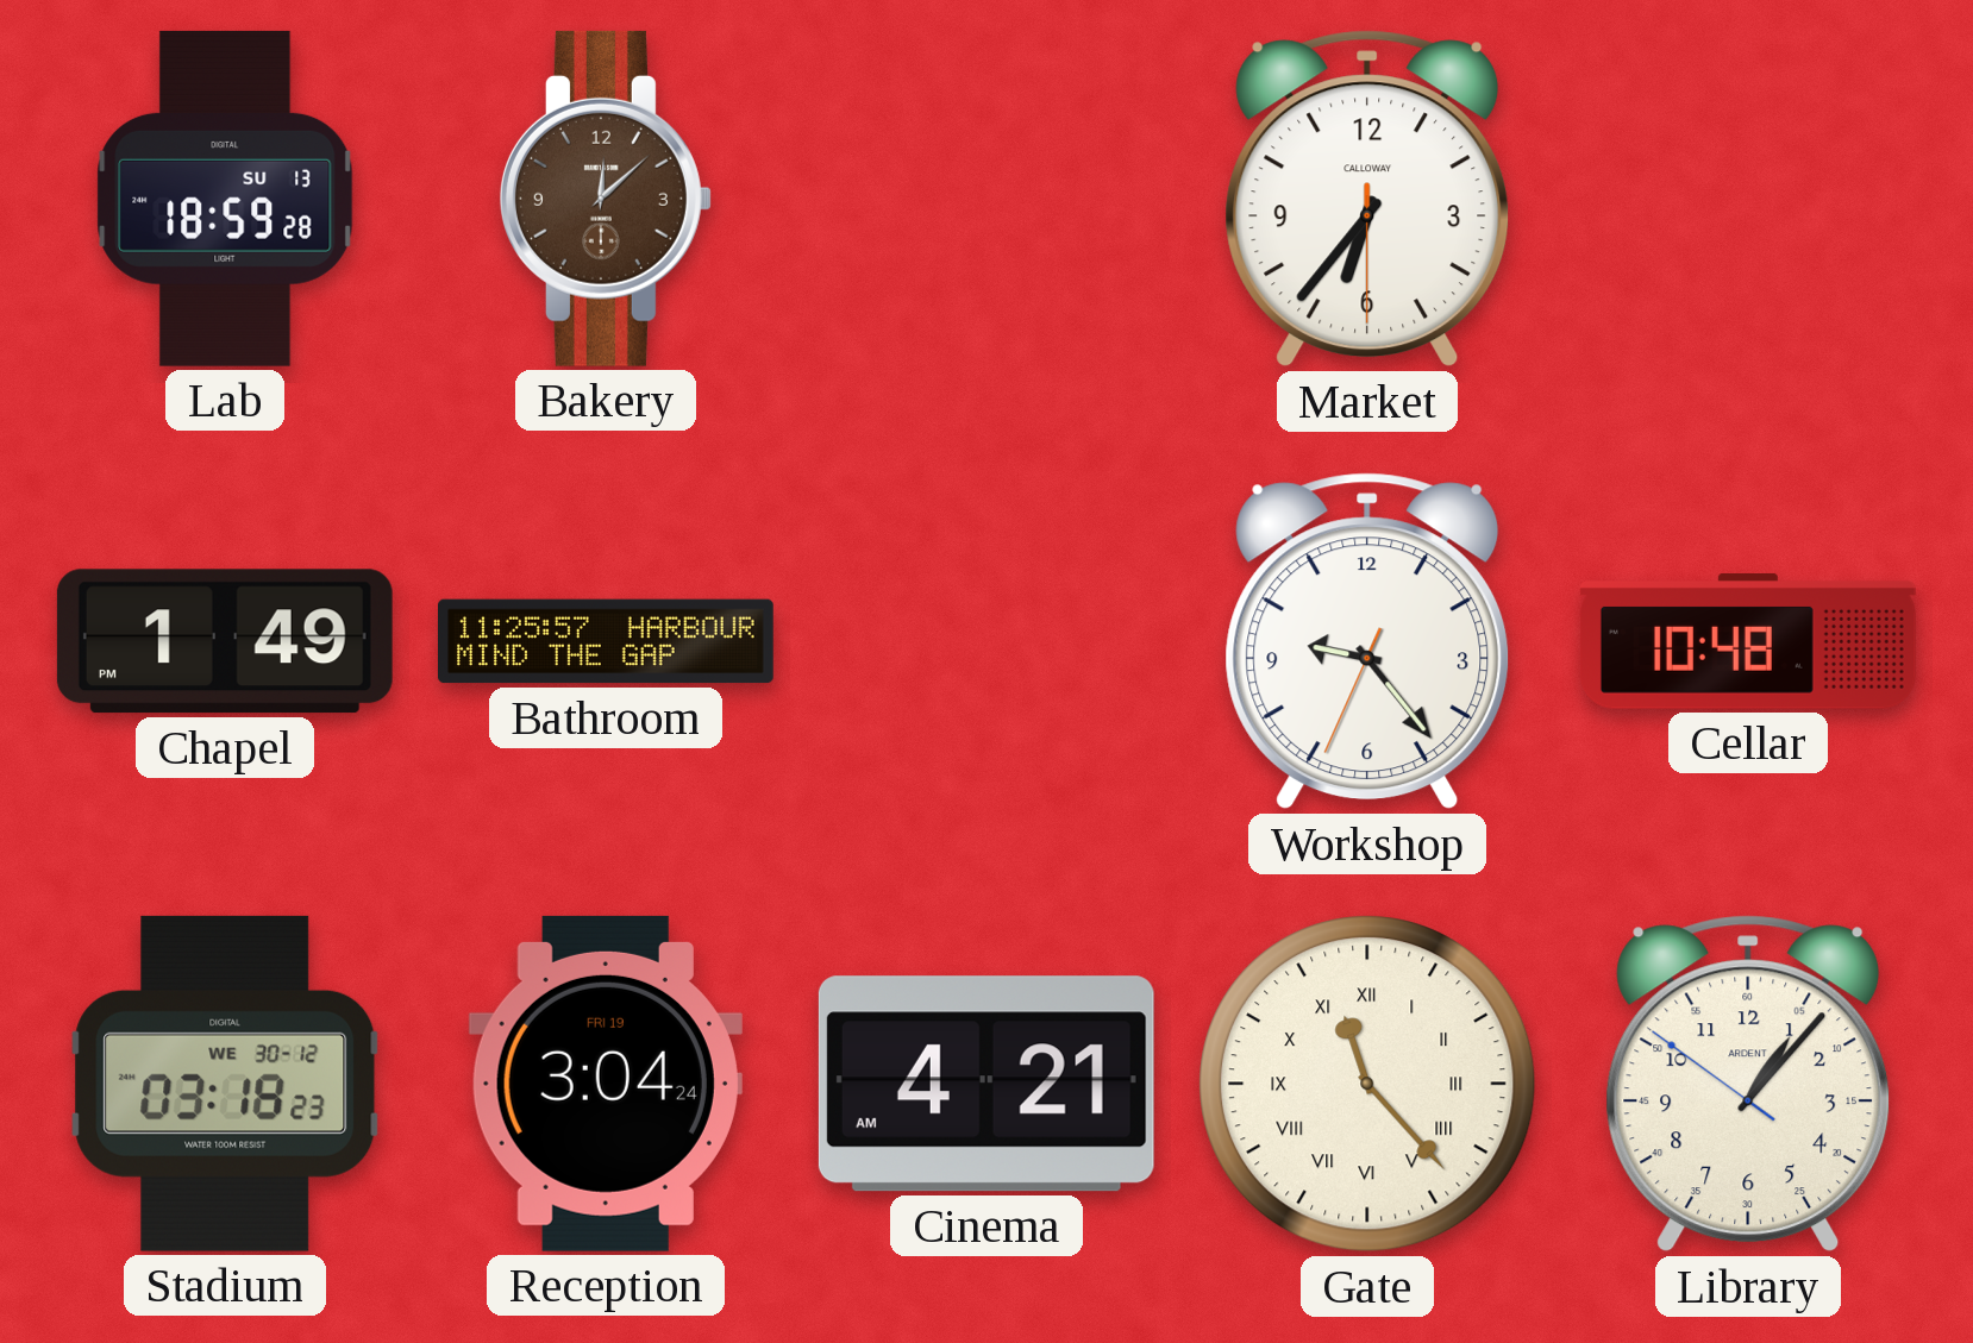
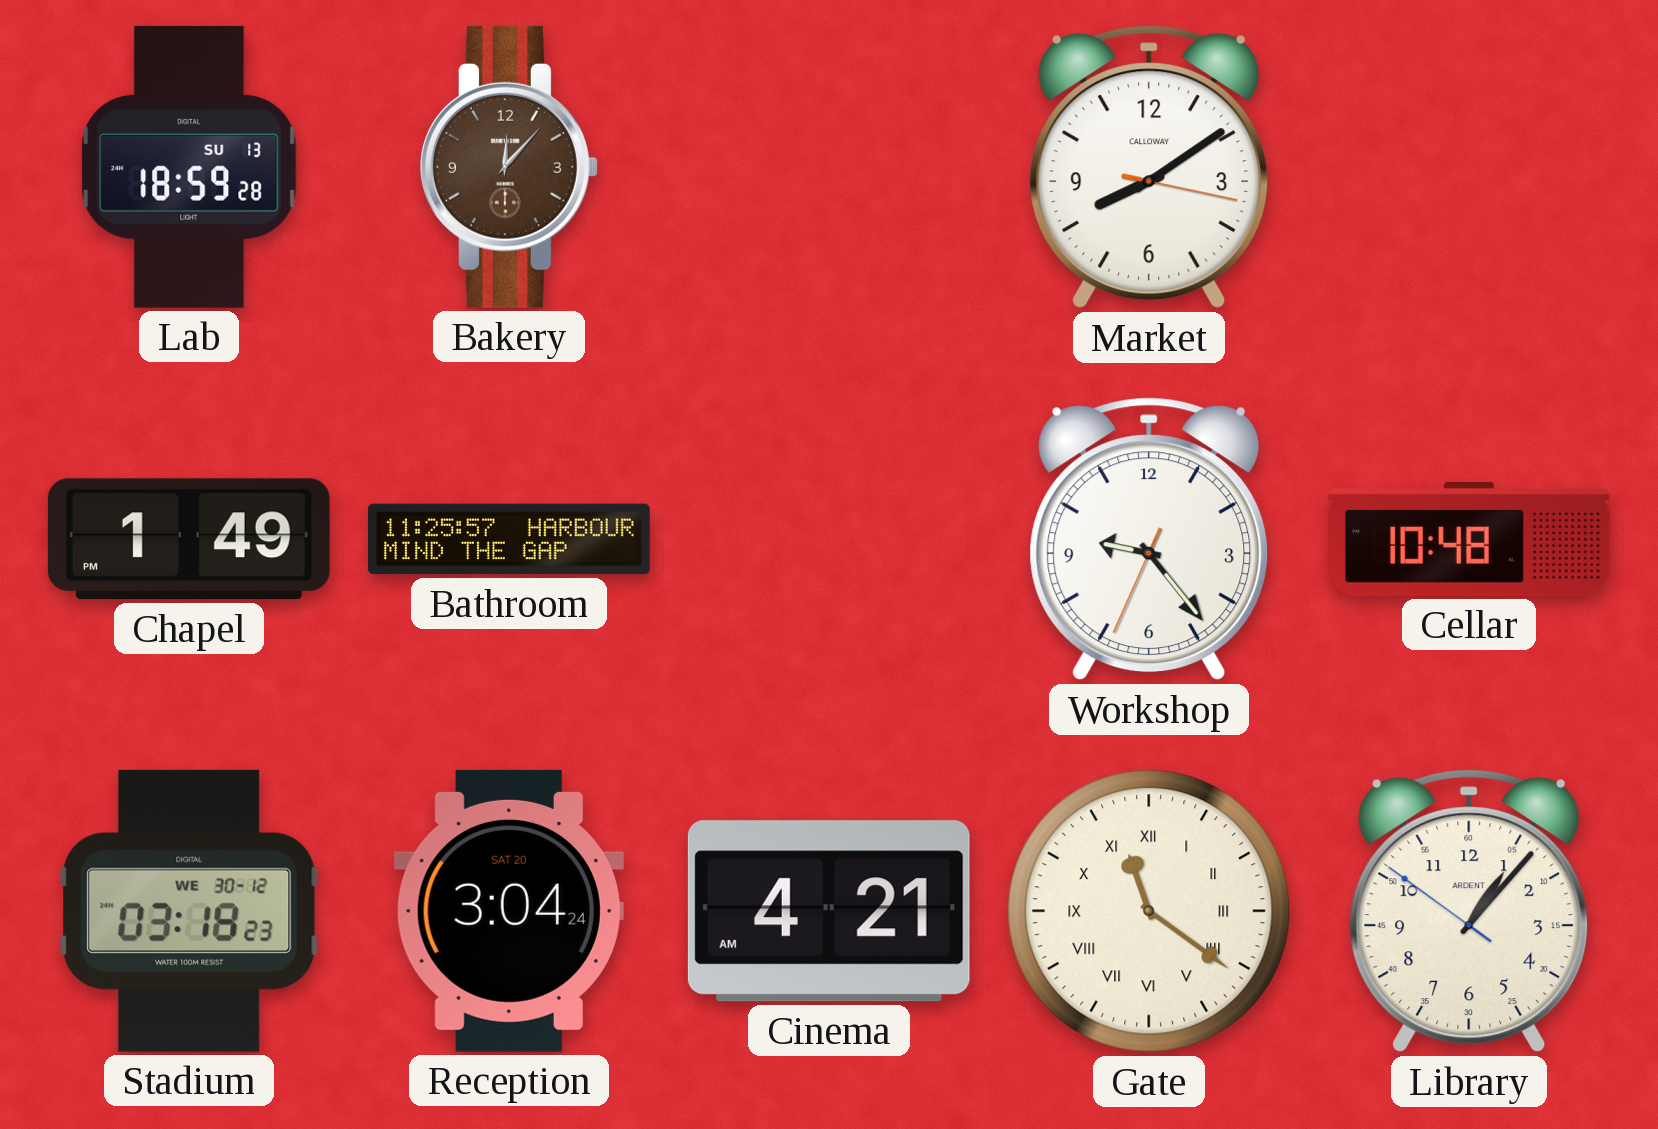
Bakery: 12:08 -> 12:07 (509, 167)
Market: 6:36 -> 8:09 (1149, 167)
Reception date: FRI 19 -> SAT 20 (509, 911)
Gate: 11:23 -> 11:21 (1149, 911)
